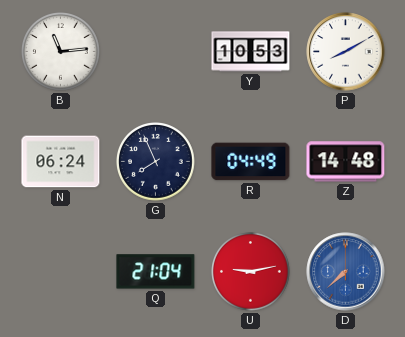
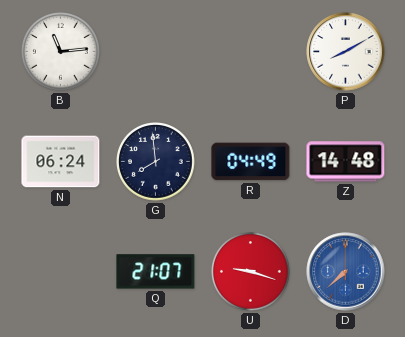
Y: 10:53 -> none (251, 52)
G: 7:56 -> 7:59 (156, 162)
Q: 21:04 -> 21:07 (156, 272)
U: 9:13 -> 9:18 (251, 272)
